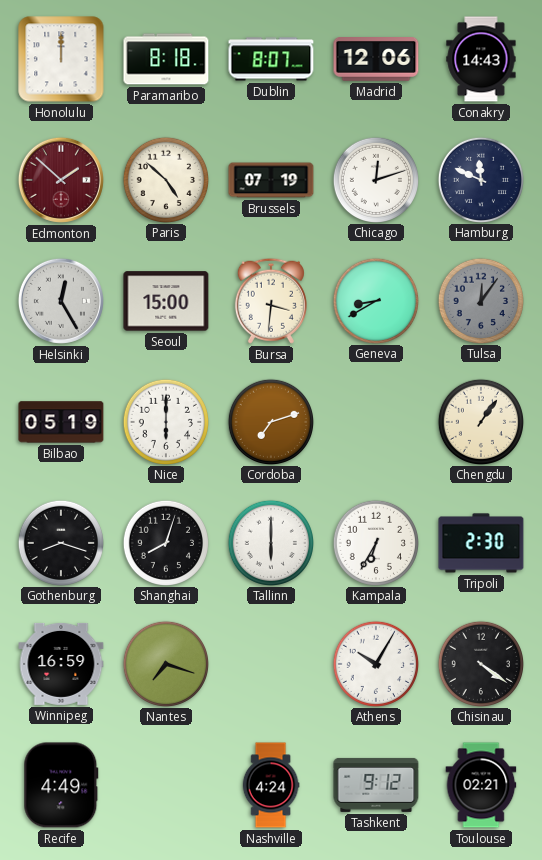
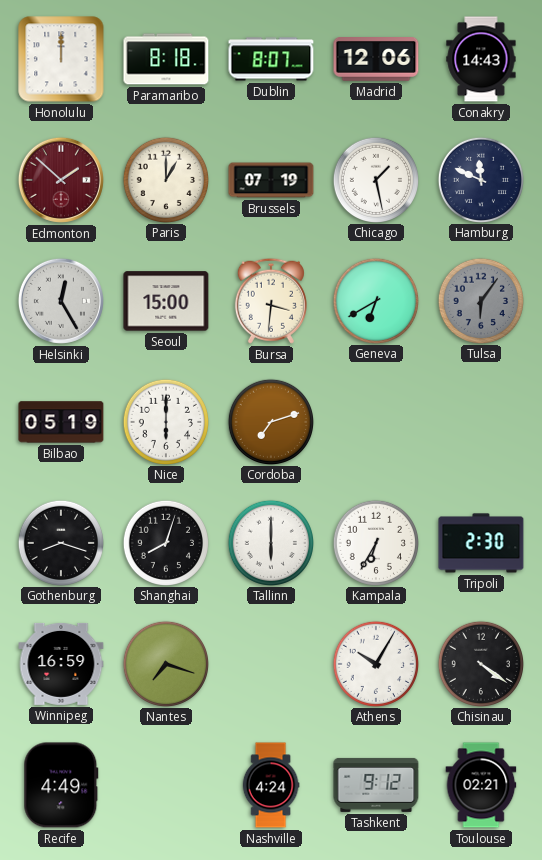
Paris: 4:52 -> 1:00 (165, 179)
Chicago: 12:12 -> 1:28 (375, 179)
Geneva: 8:40 -> 6:40 (375, 300)
Tulsa: 12:06 -> 6:06 (480, 300)
Chengdu: 1:06 -> none (480, 421)
